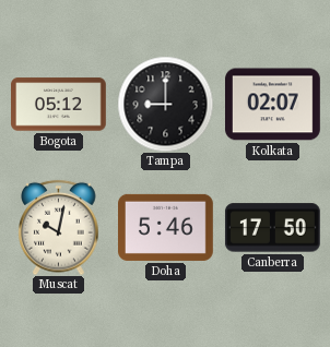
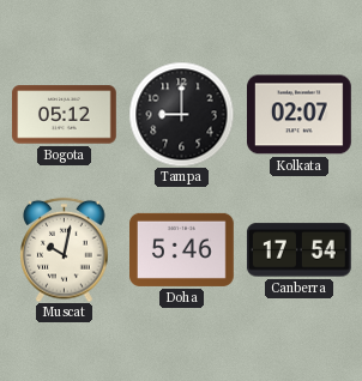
Canberra: 17:50 -> 17:54 (298, 250)
